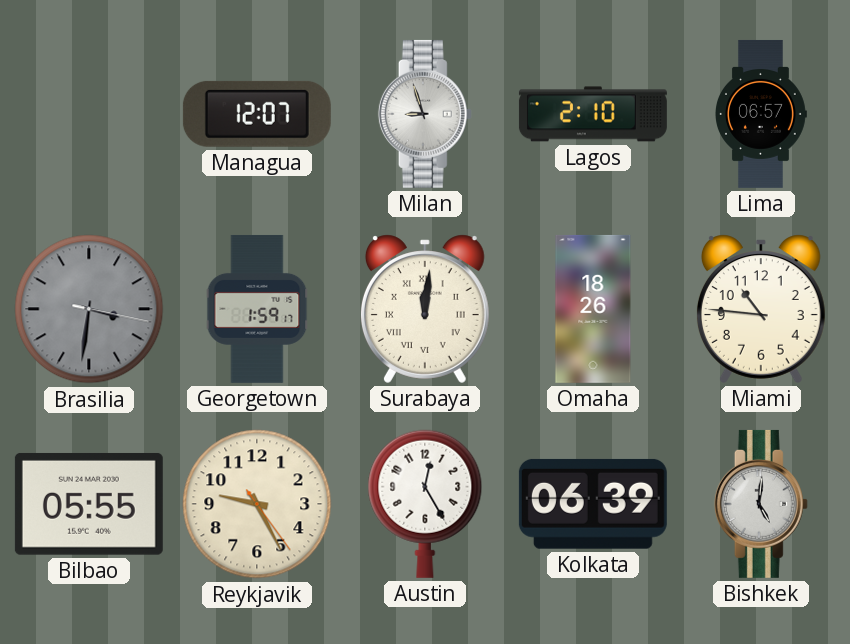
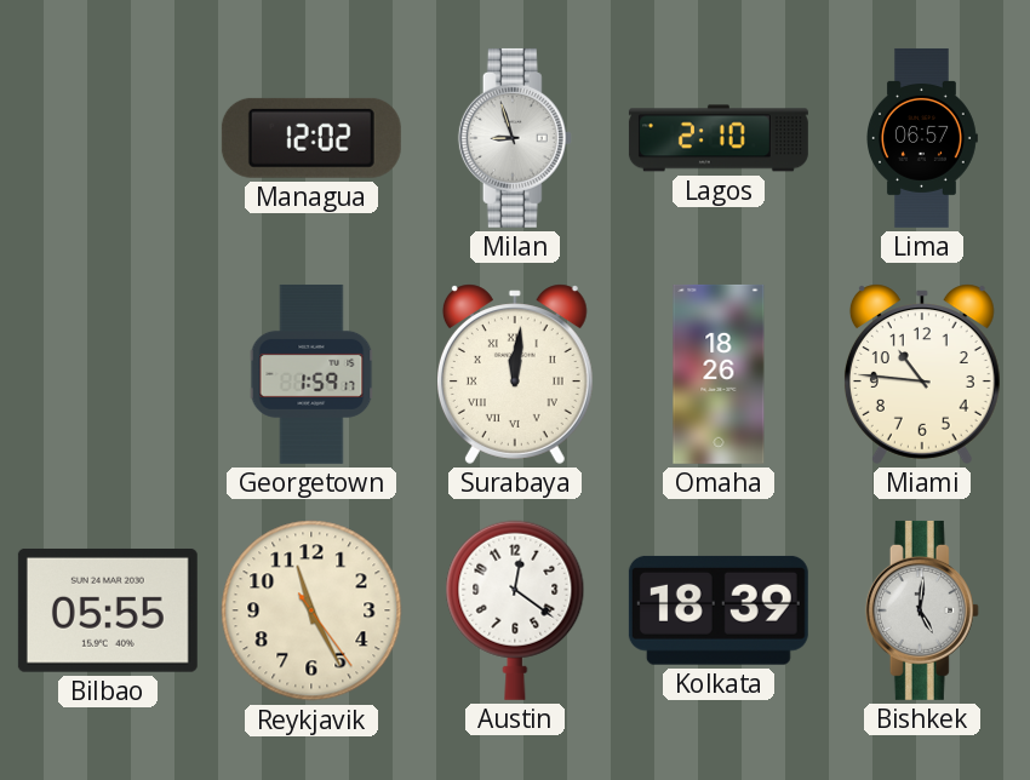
Managua: 12:07 -> 12:02 (311, 138)
Brasilia: 3:31 -> none (89, 309)
Reykjavik: 9:25 -> 11:25 (311, 610)
Austin: 12:25 -> 12:21 (515, 610)
Kolkata: 06:39 -> 18:39 (719, 610)
